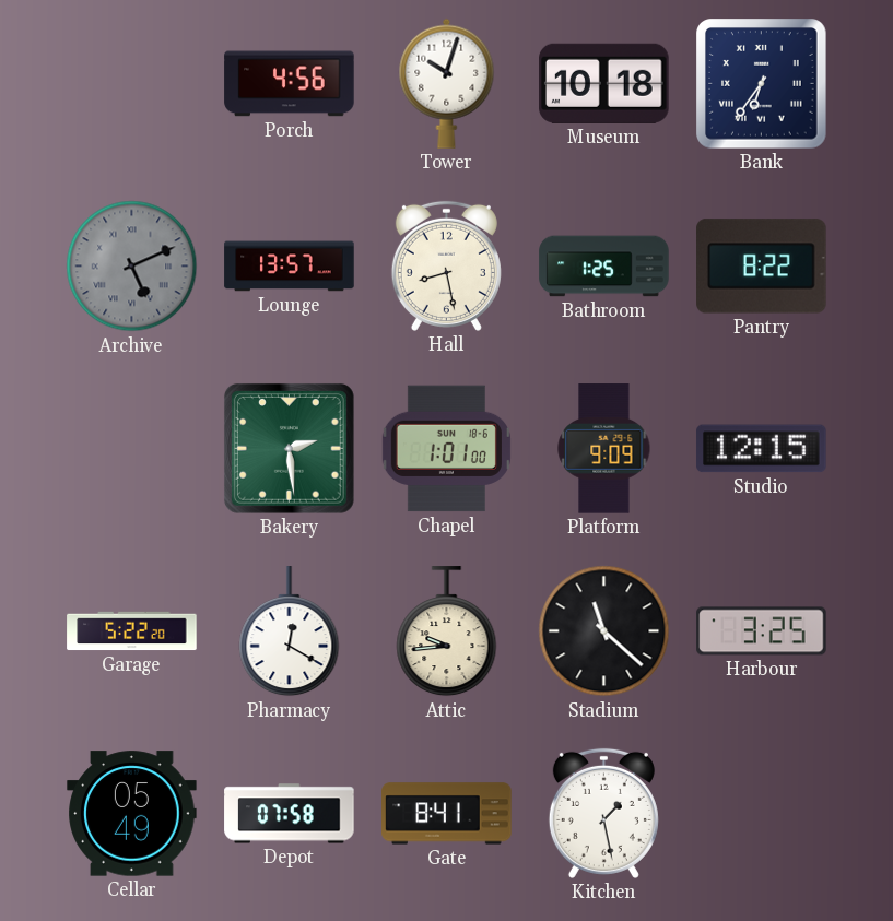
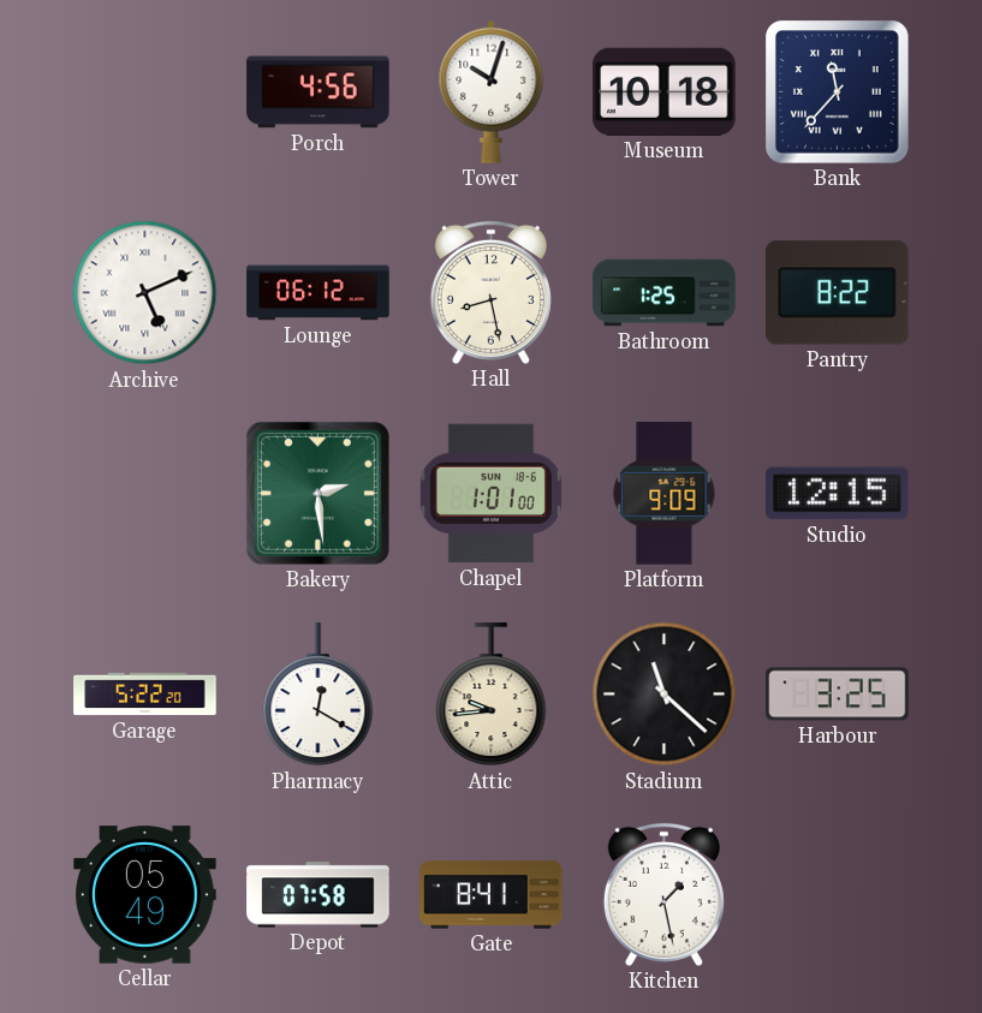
Bank: 6:36 -> 11:37 (838, 93)
Archive dial: grey -> white (145, 293)
Lounge: 13:57 -> 06:12 (319, 293)
